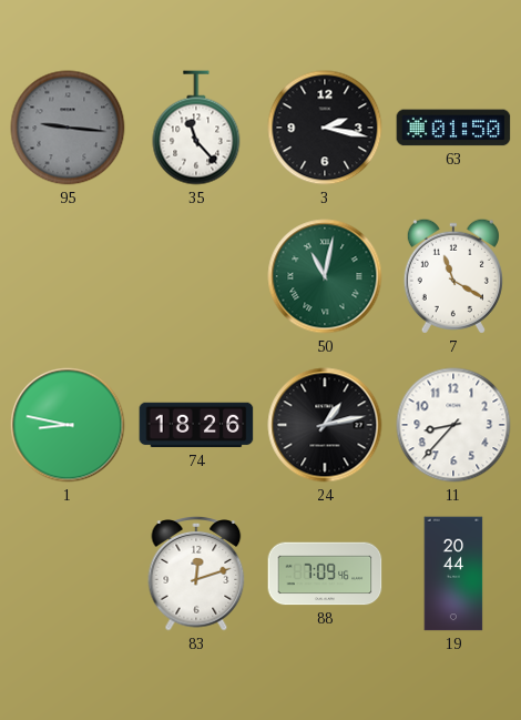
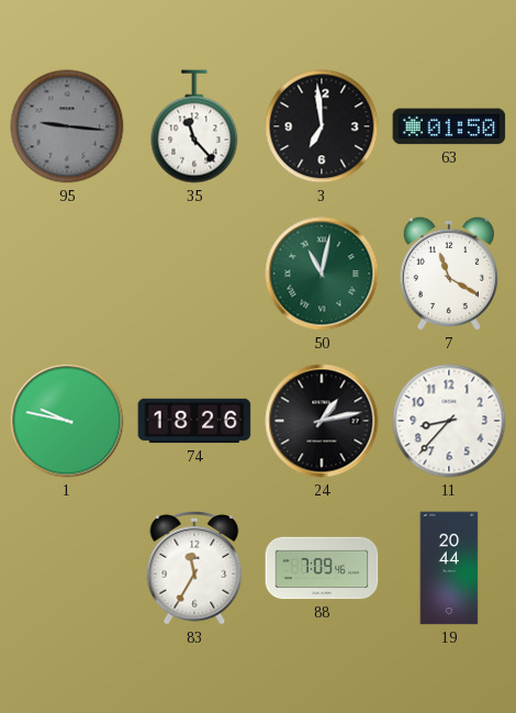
3: 2:17 -> 6:59 (322, 126)
1: 8:47 -> 9:47 (67, 421)
83: 12:12 -> 11:35 (194, 569)
